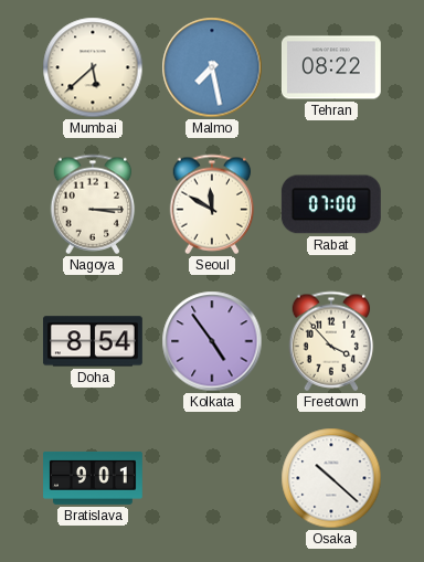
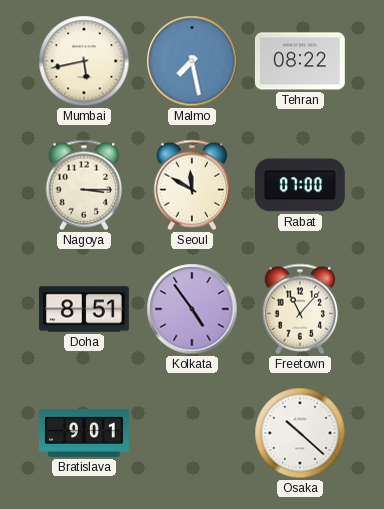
Mumbai: 5:38 -> 5:43 (84, 61)
Doha: 8:54 -> 8:51 (84, 309)
Freetown: 3:53 -> 11:07 (300, 309)
